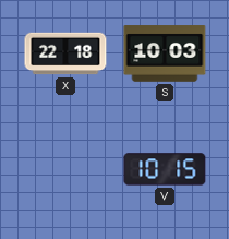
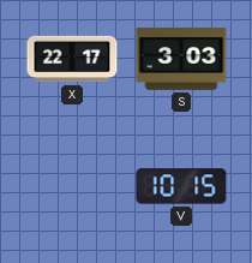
X: 22:18 -> 22:17 (72, 59)
S: 10:03 -> 3:03 (181, 59)
